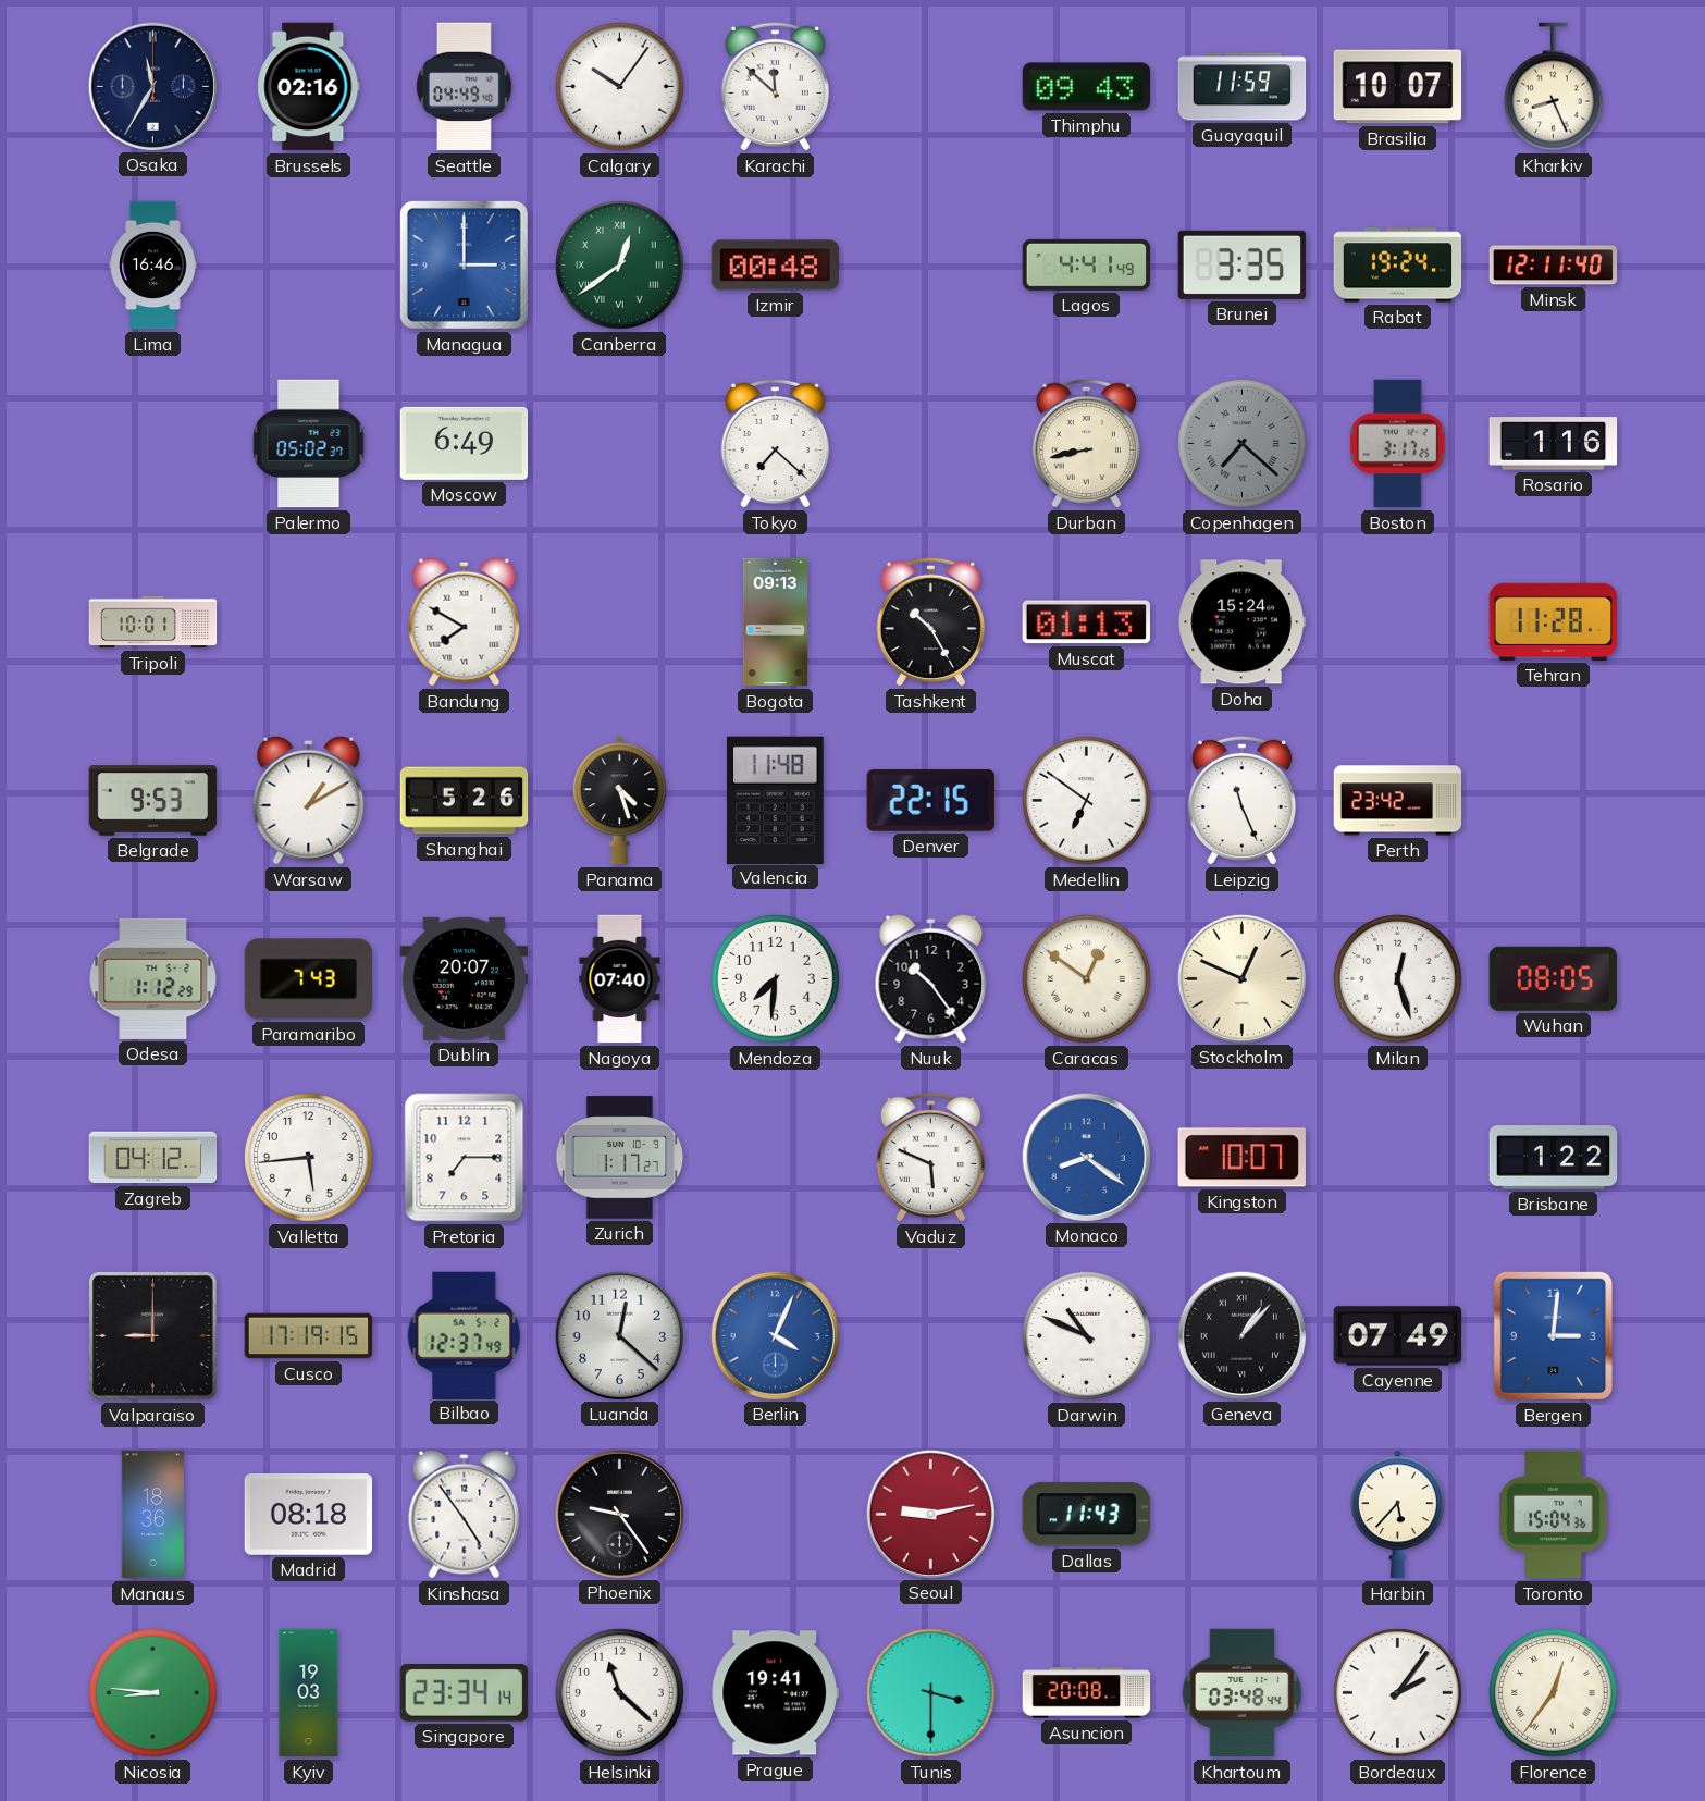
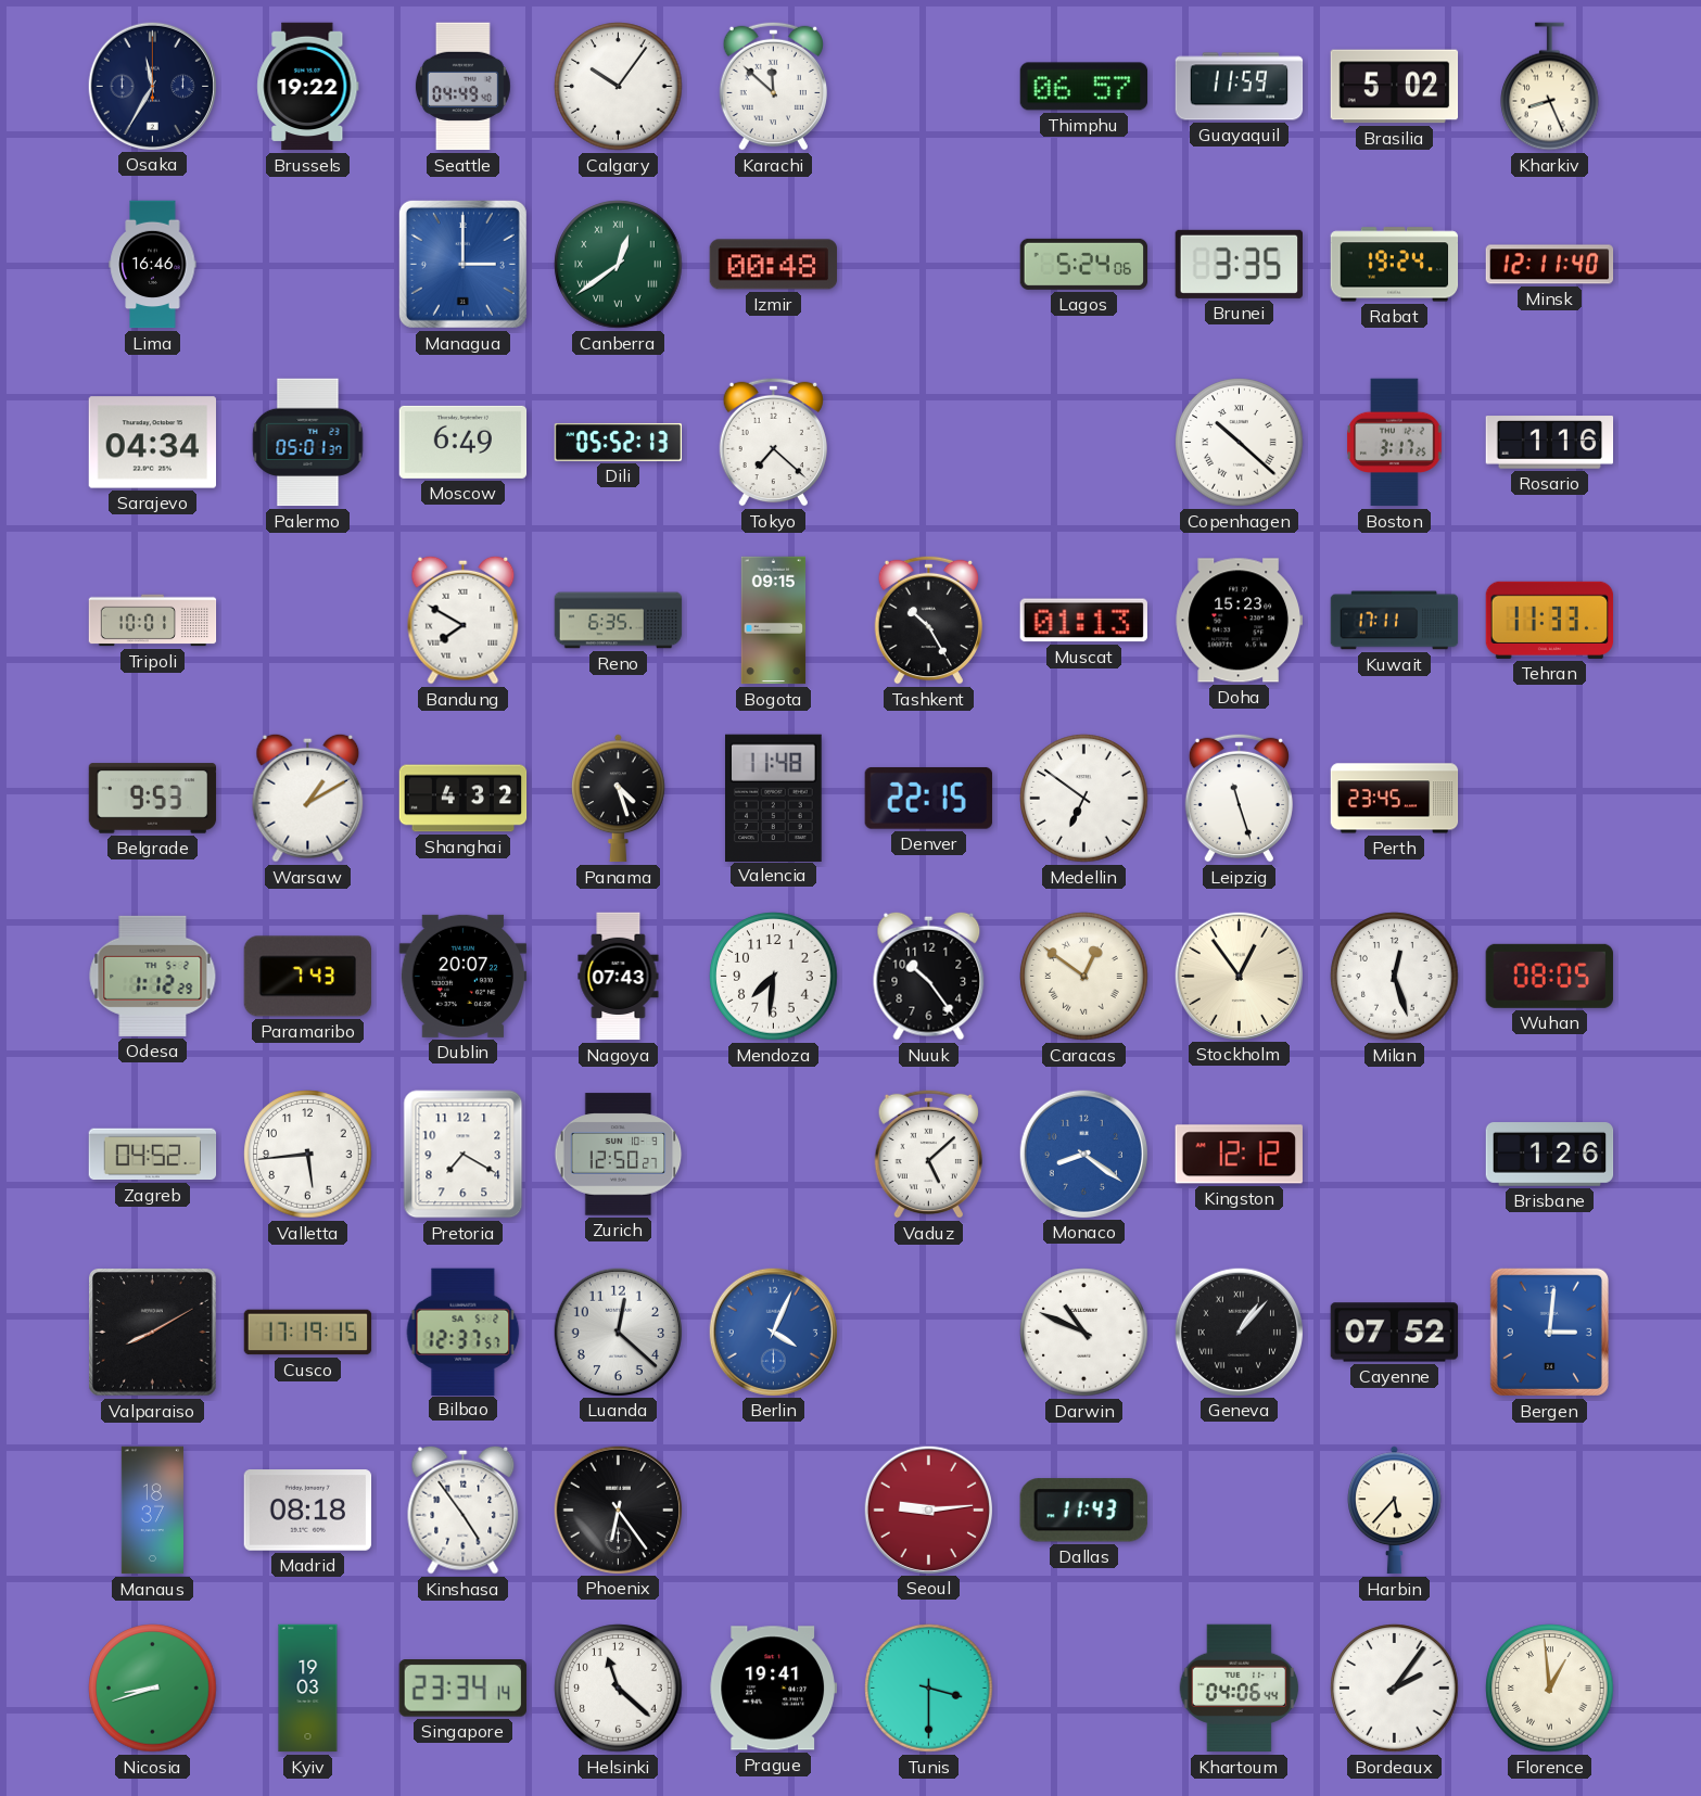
Brussels: 02:16 -> 19:22 (308, 87)
Thimphu: 09:43 -> 06:57 (1084, 87)
Brasilia: 10:07 -> 5:02 (1395, 87)
Lagos: 4:41 -> 5:24 (1084, 264)
Sarajevo: none -> 04:34 (153, 443)
Palermo: 05:02 -> 05:01 (308, 443)
Dili: none -> 05:52 (619, 443)
Durban: 8:43 -> none (1086, 443)
Copenhagen: 7:22 -> 10:22 (1240, 443)
Copenhagen dial: grey -> white (1240, 443)
Reno: none -> 6:35 (619, 621)
Bogota: 09:13 -> 09:15 (774, 621)
Doha: 15:24 -> 15:23 (1239, 621)
Kuwait: none -> 17:11 (1395, 621)
Tehran: 11:28 -> 11:33 (1550, 620)
Shanghai: 5:26 -> 4:32 (464, 799)
Leipzig: 11:26 -> 11:27 (1239, 798)
Perth: 23:42 -> 23:45 (1395, 799)
Nagoya: 07:40 -> 07:43 (619, 977)
Stockholm: 12:49 -> 12:54 (1239, 976)
Zagreb: 04:12 -> 04:52 (153, 1155)
Pretoria: 7:15 -> 7:20 (464, 1155)
Zurich: 1:17 -> 12:50 (619, 1155)
Vaduz: 5:49 -> 5:08 (928, 1154)
Kingston: 10:07 -> 12:12 (1239, 1155)
Brisbane: 1:22 -> 1:26 (1550, 1155)
Valparaiso: 9:00 -> 8:10 (153, 1333)
Bilbao: 12:37:49 -> 12:37:57 (464, 1332)
Cayenne: 07:49 -> 07:52 (1395, 1333)
Manaus: 18:36 -> 18:37 (152, 1511)
Phoenix: 9:24 -> 6:24 (618, 1510)
Seoul: 9:13 -> 9:14 (928, 1510)
Toronto: 15:04 -> none (1554, 1515)
Nicosia: 8:46 -> 8:42 (153, 1689)
Asuncion: 20:08 -> none (1087, 1693)
Khartoum: 03:48 -> 04:06 (1240, 1689)
Florence: 12:36 -> 12:59 (1550, 1689)
